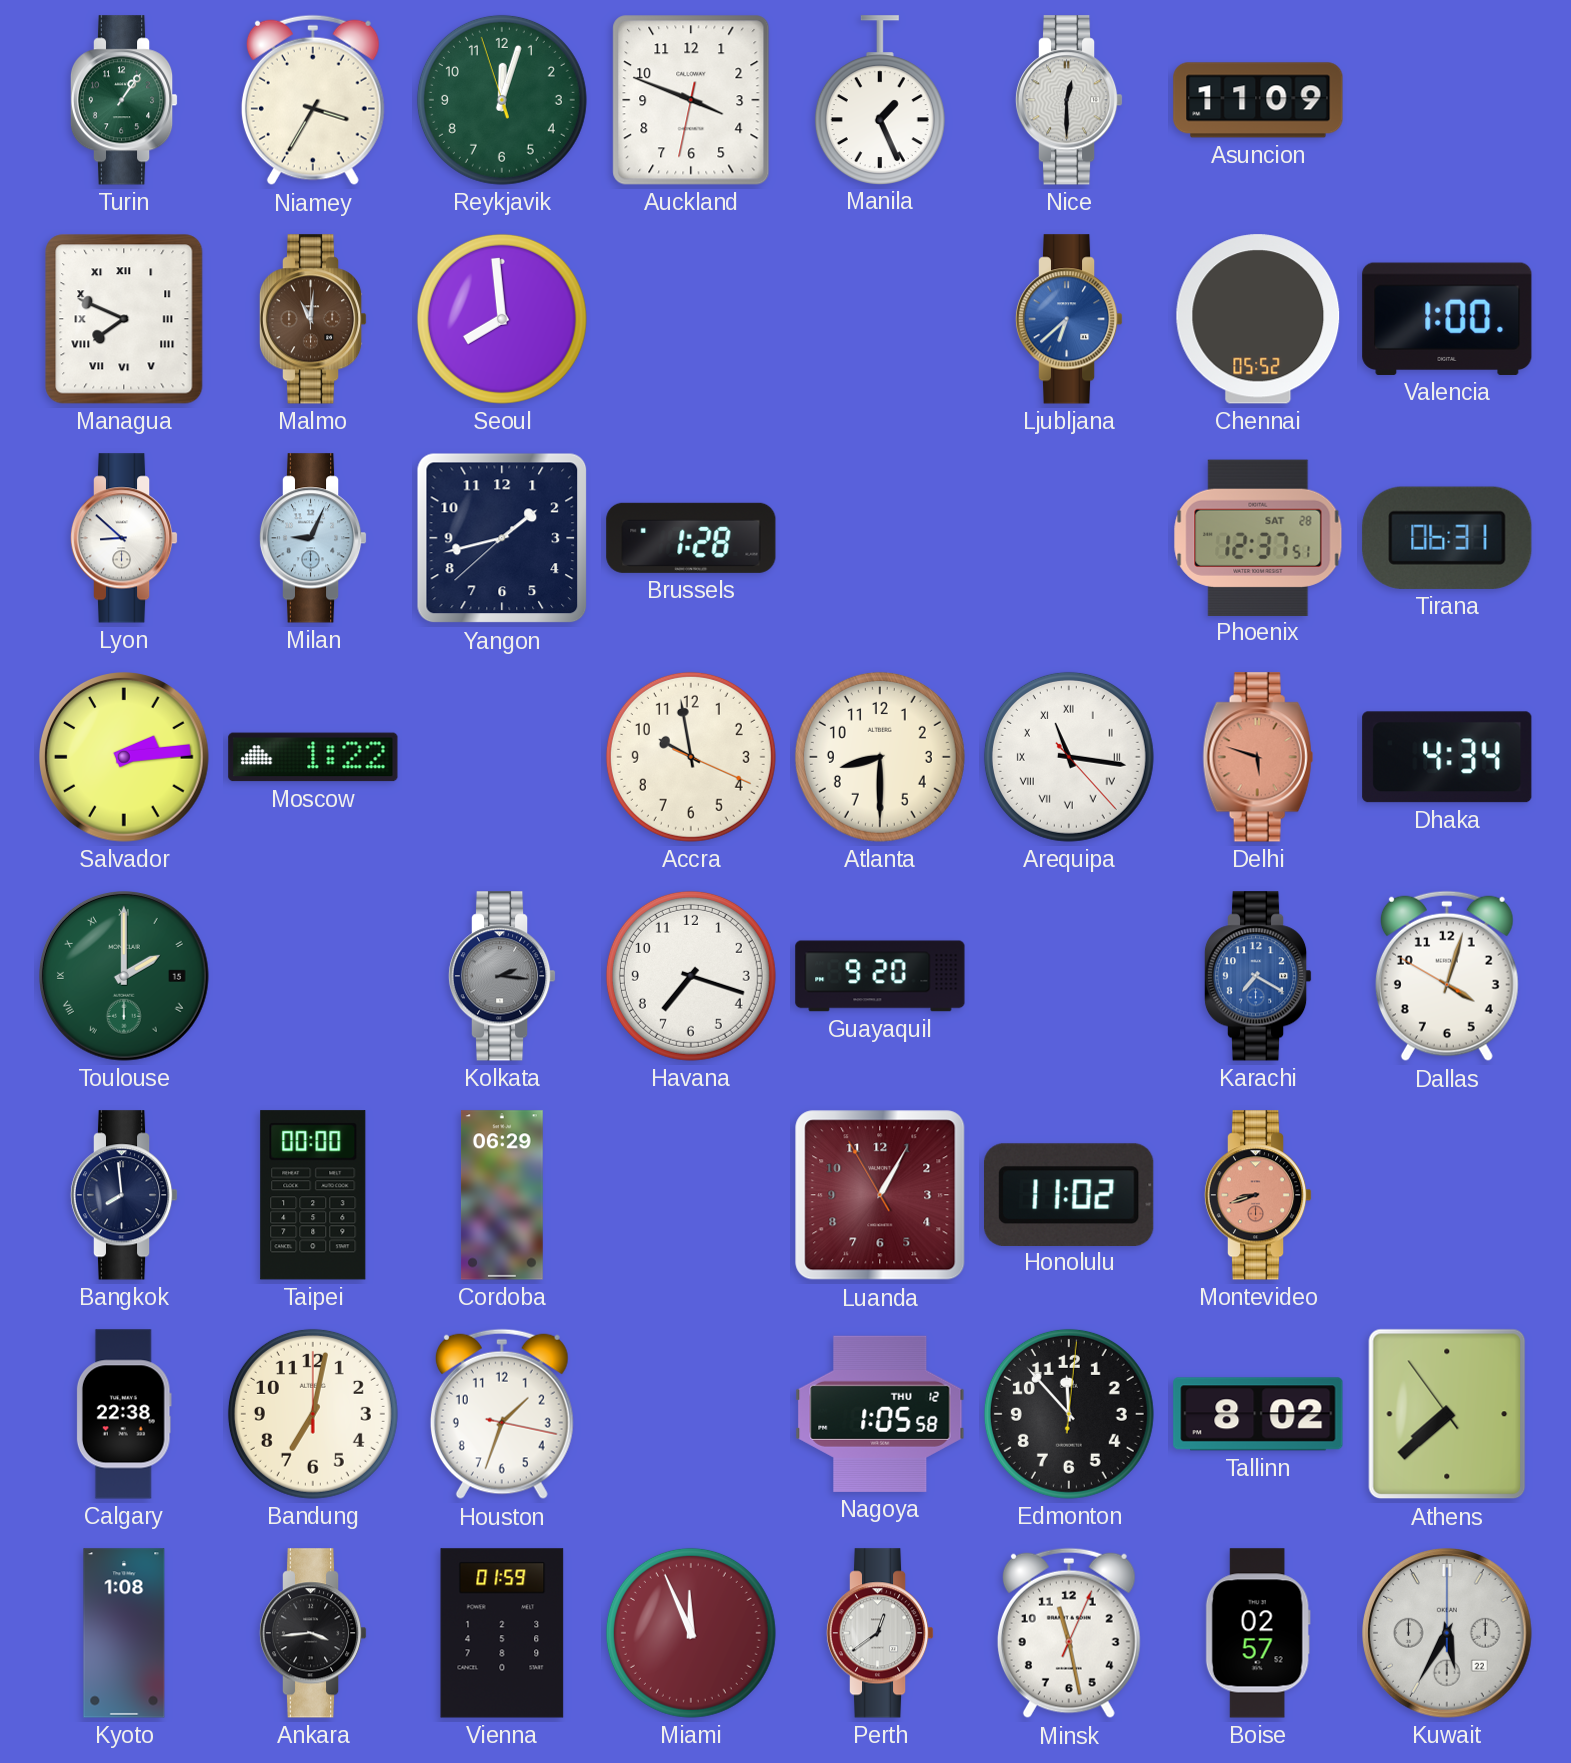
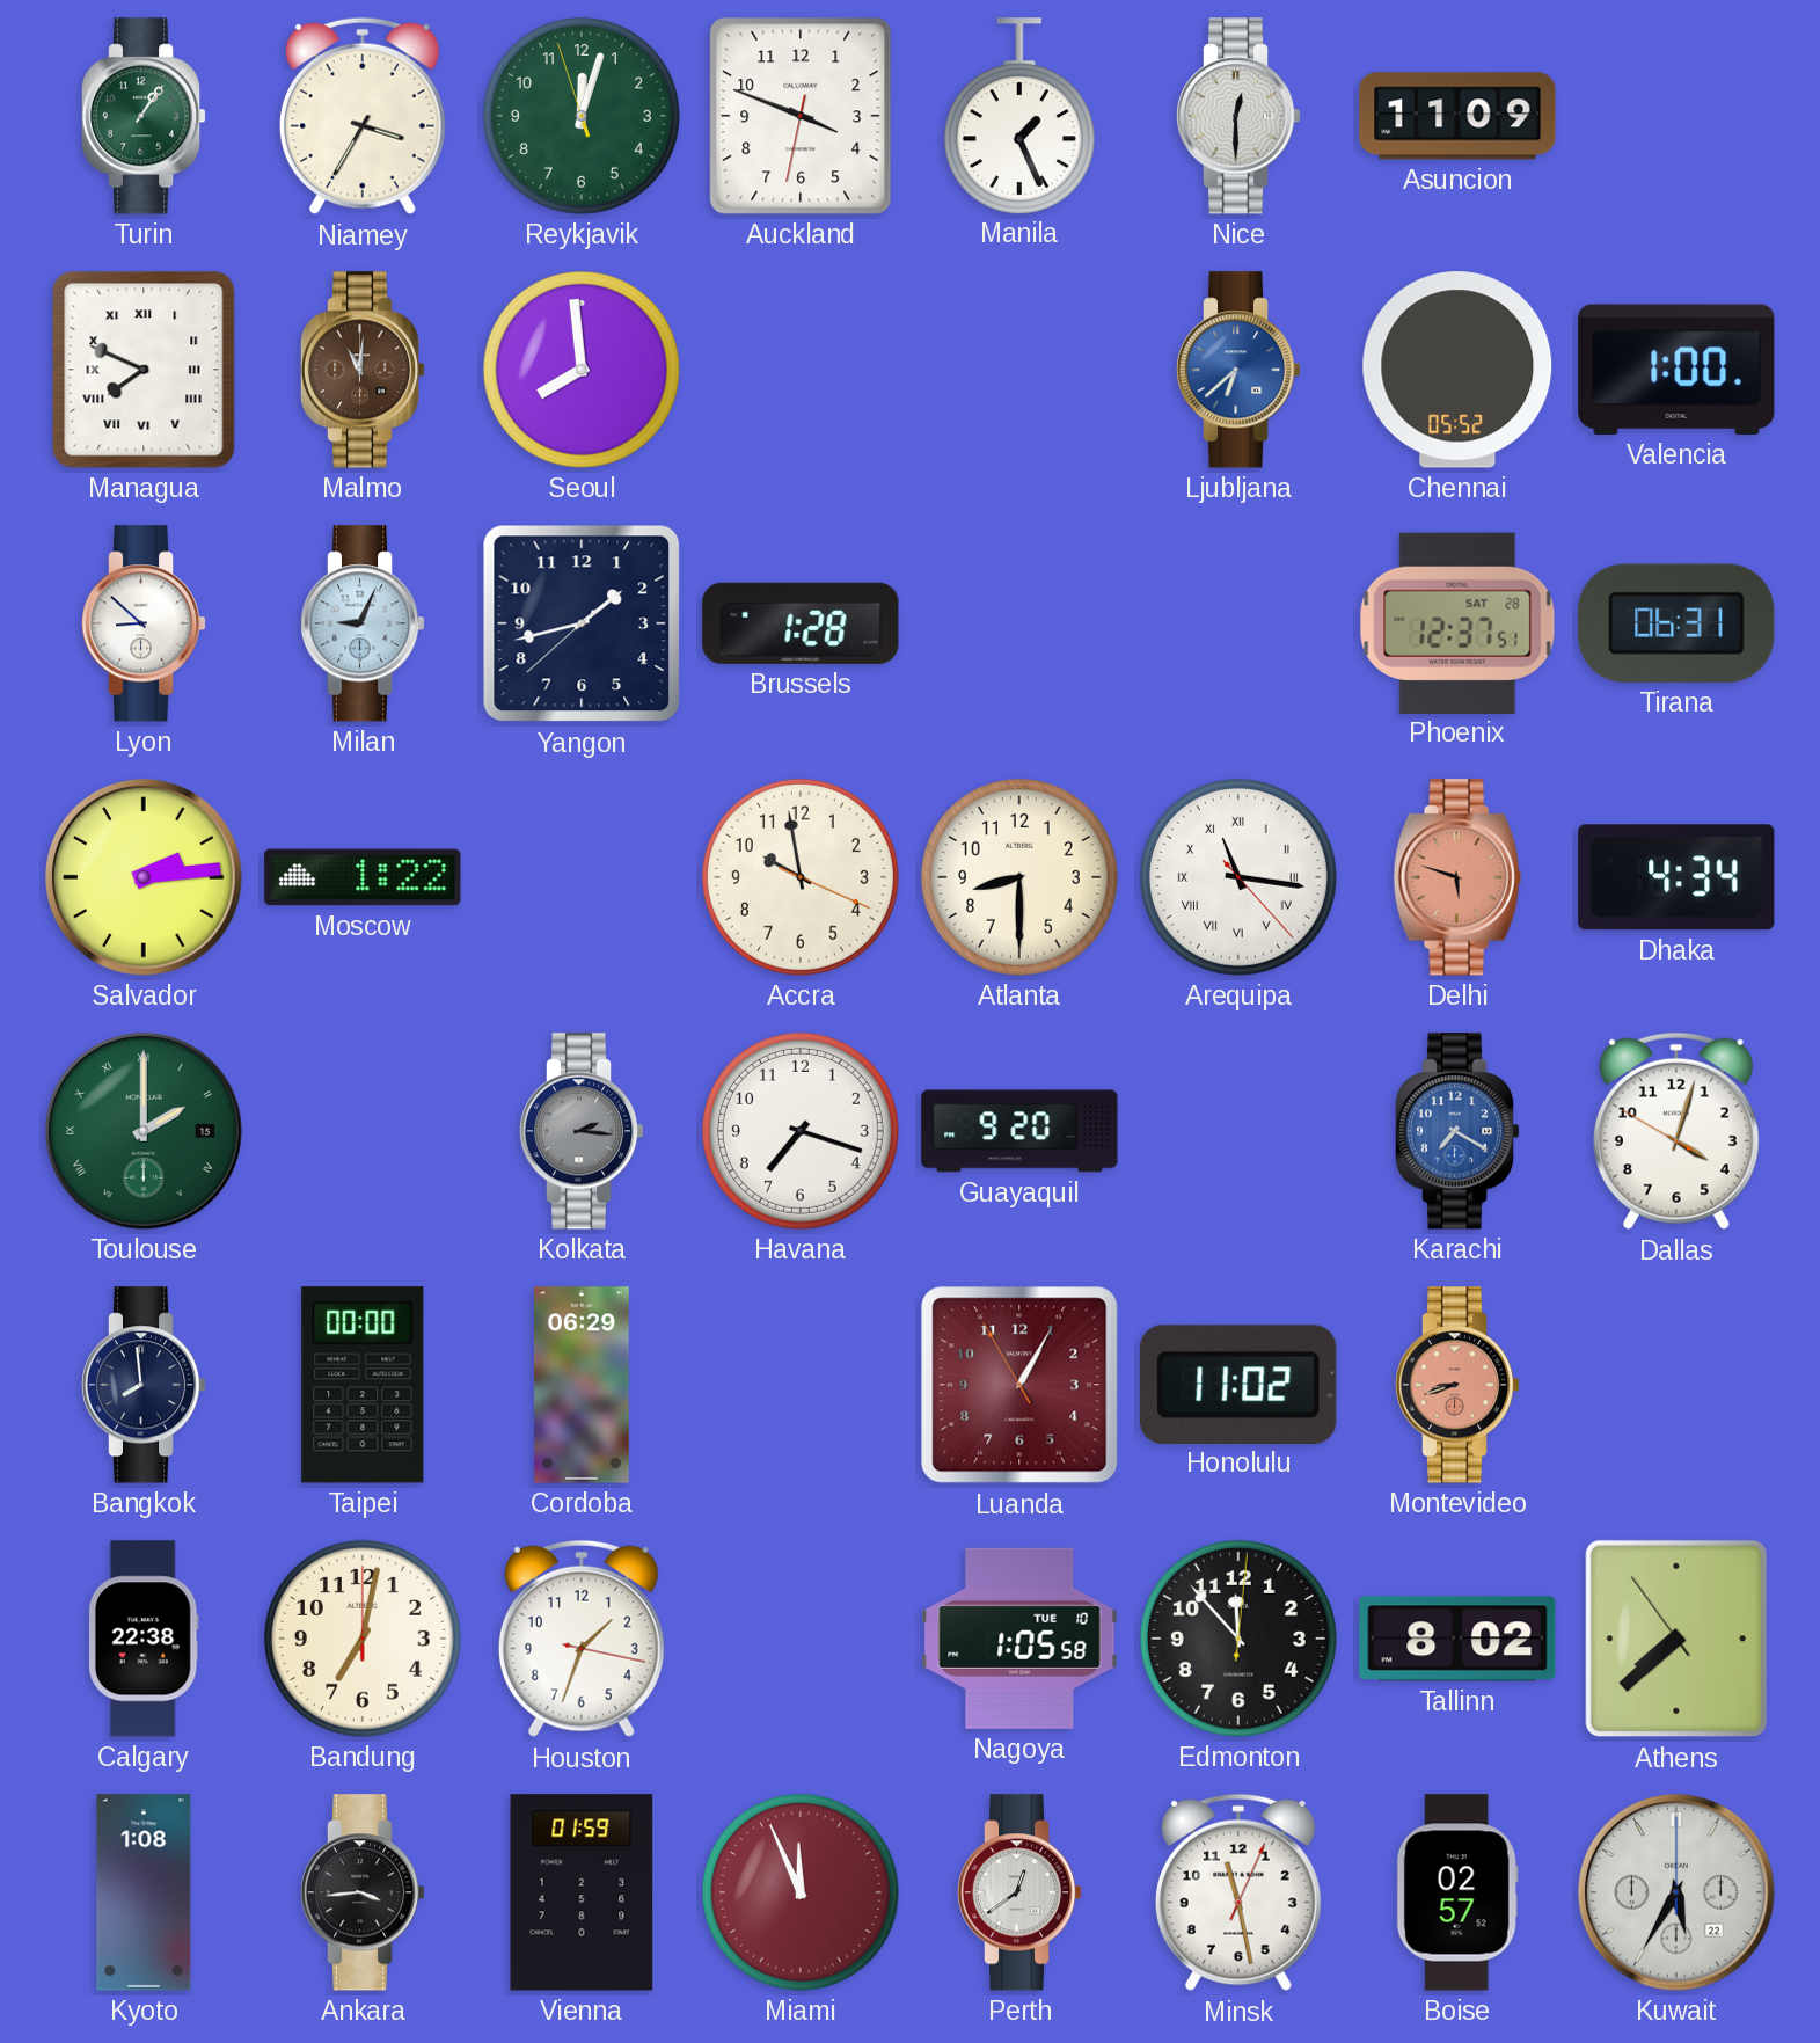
Nagoya date: THU 12 -> TUE 10 (1019, 1639)
